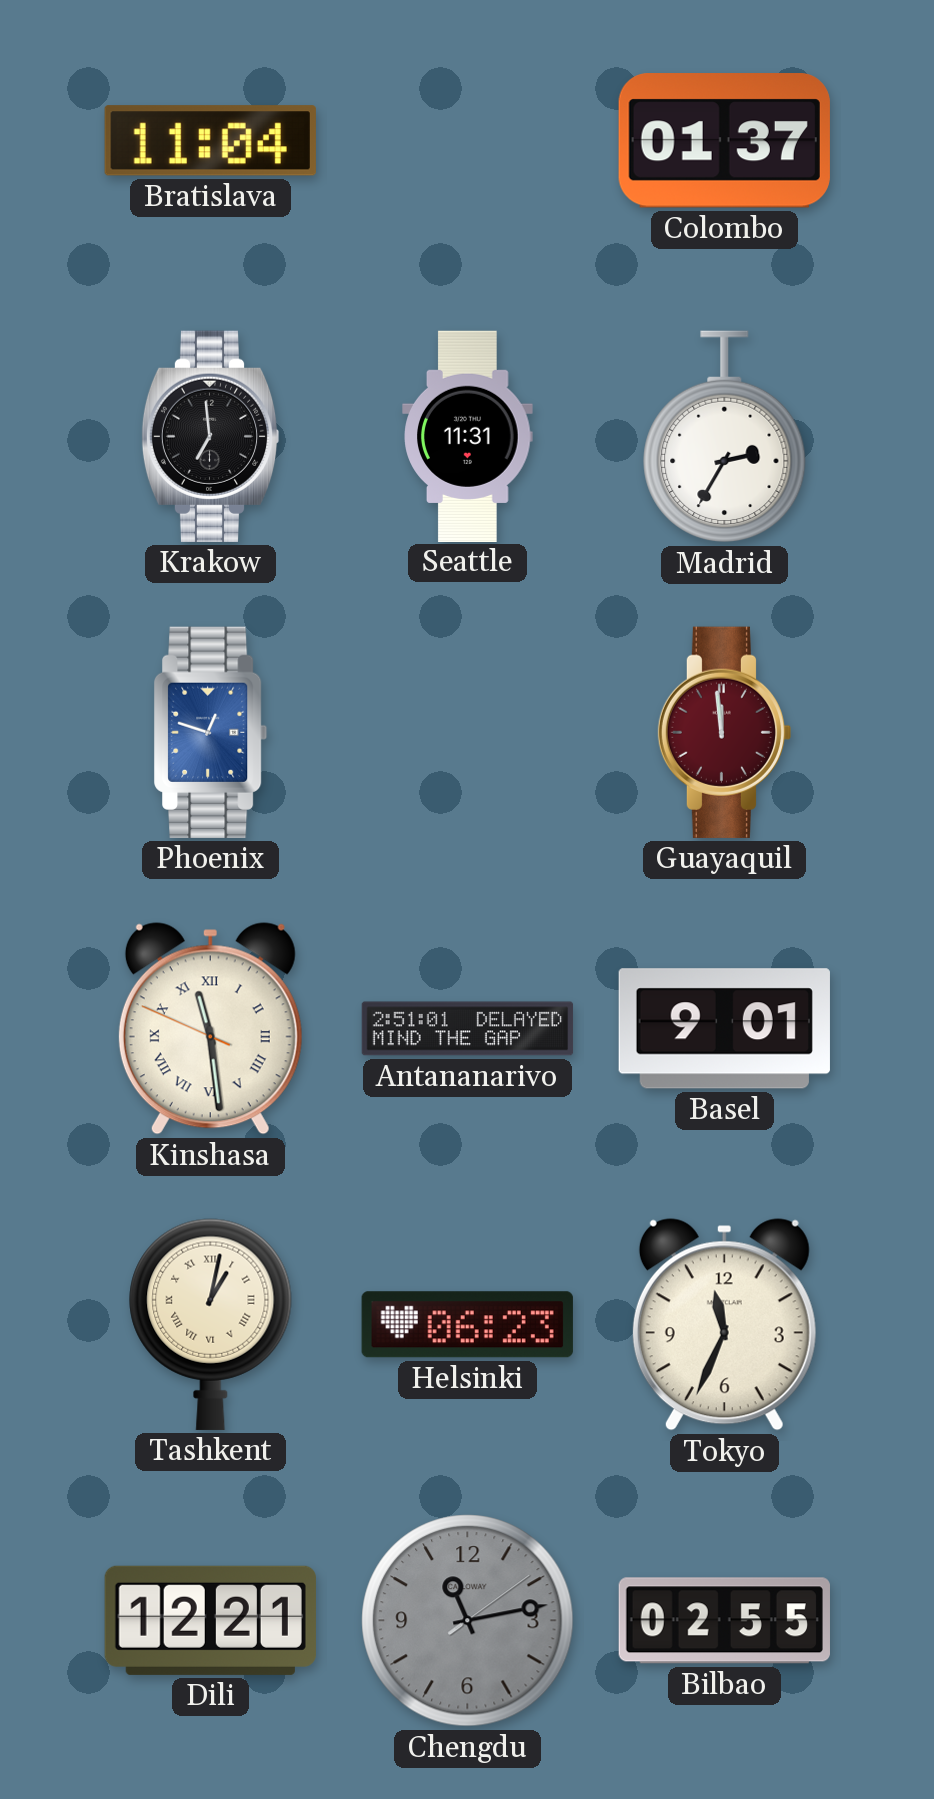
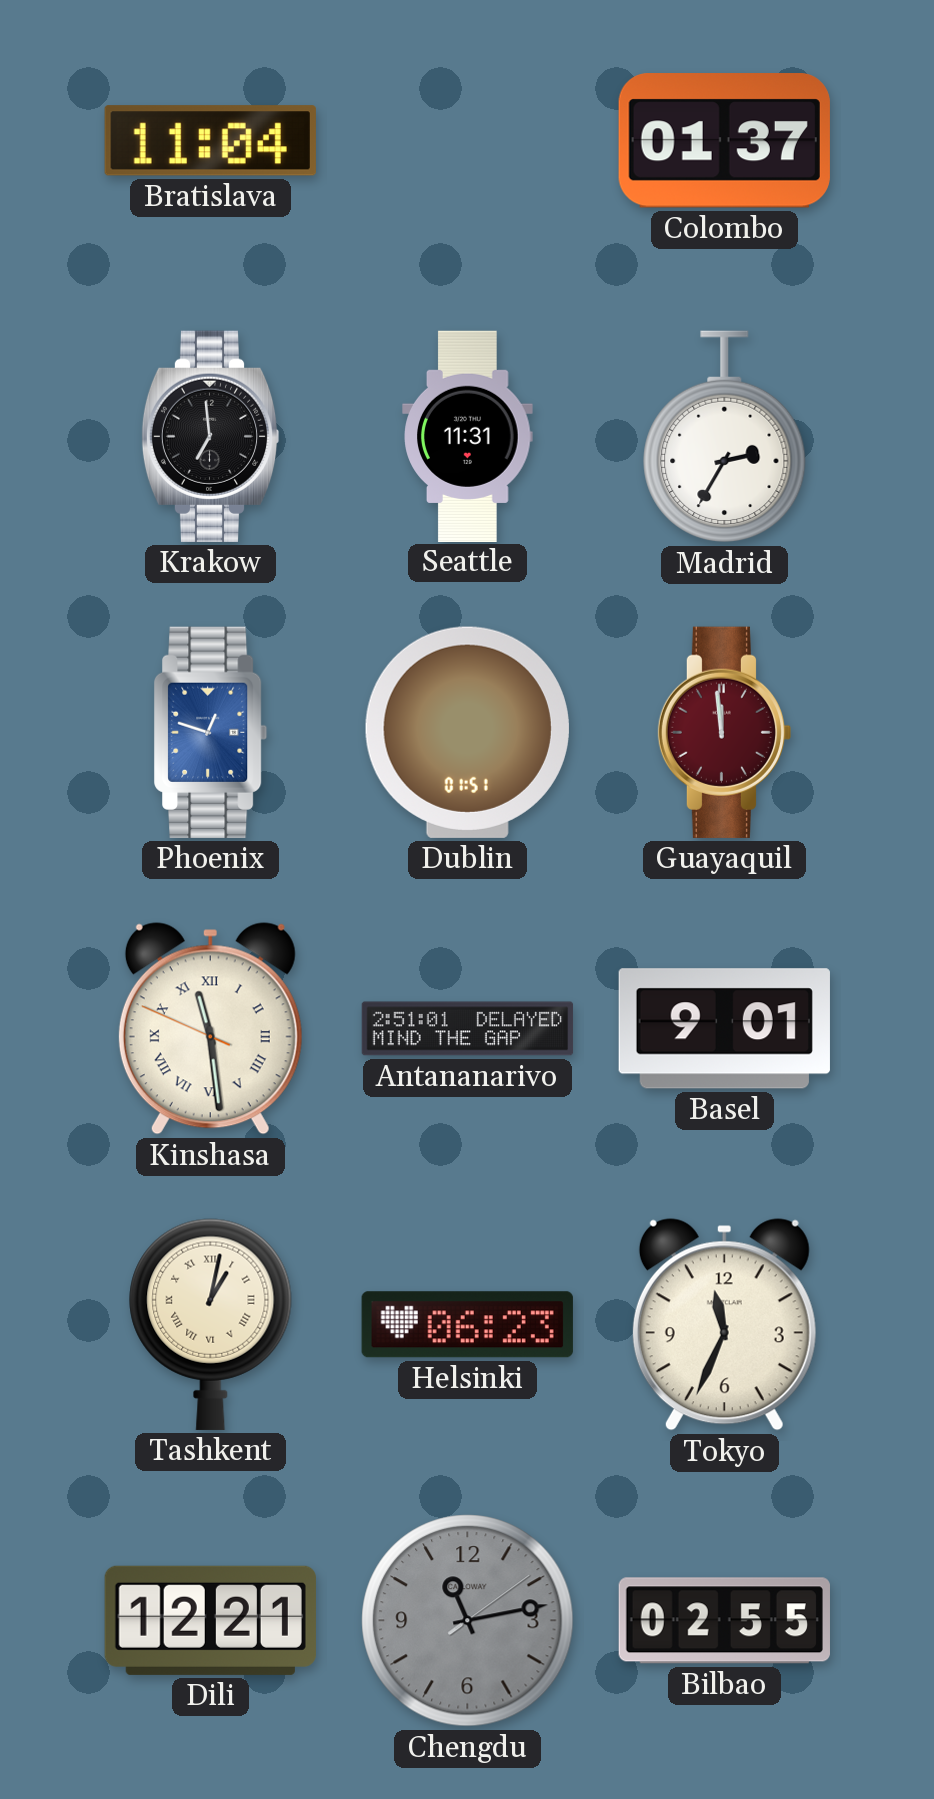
Dublin: none -> 01:51 (467, 732)
